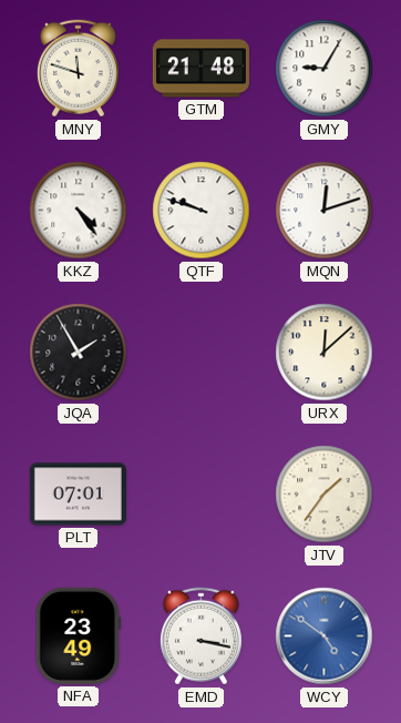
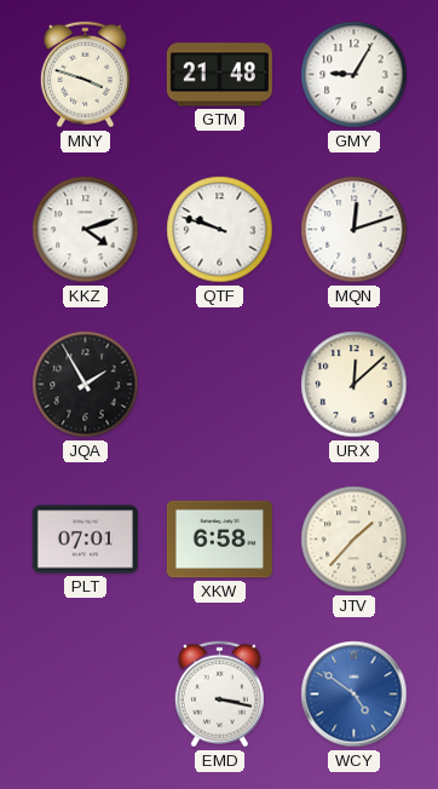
MNY: 11:48 -> 3:48 (85, 75)
KKZ: 4:24 -> 4:12 (86, 230)
XKW: none -> 6:58 (219, 540)
JTV: 1:36 -> 1:37 (355, 540)
NFA: 23:49 -> none (78, 635)
